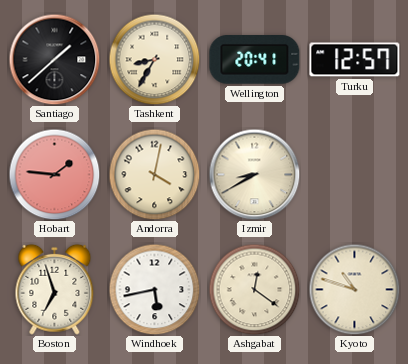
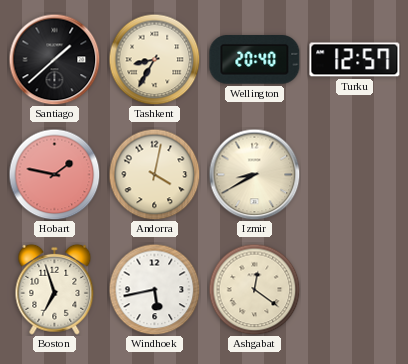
Wellington: 20:41 -> 20:40 (255, 60)
Hobart: 1:46 -> 1:47 (54, 174)
Kyoto: 10:48 -> none (354, 289)
